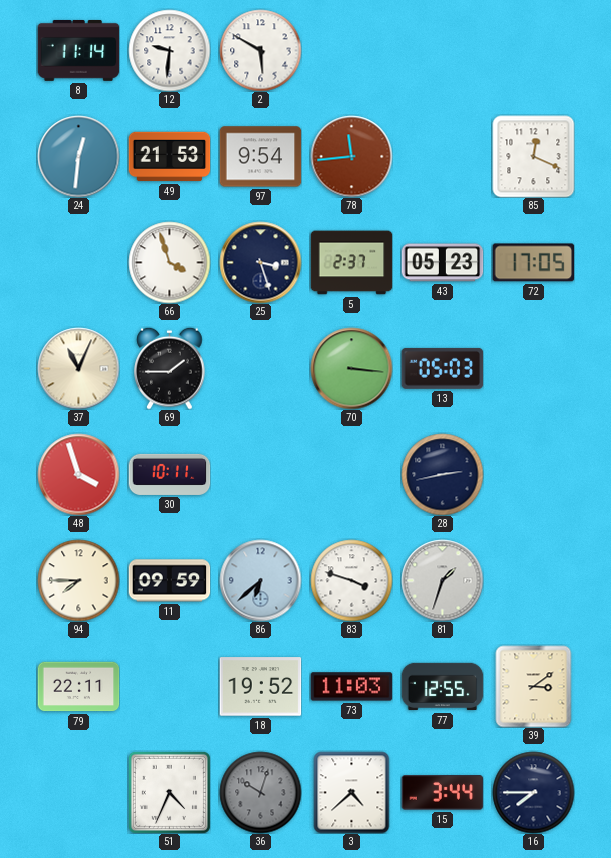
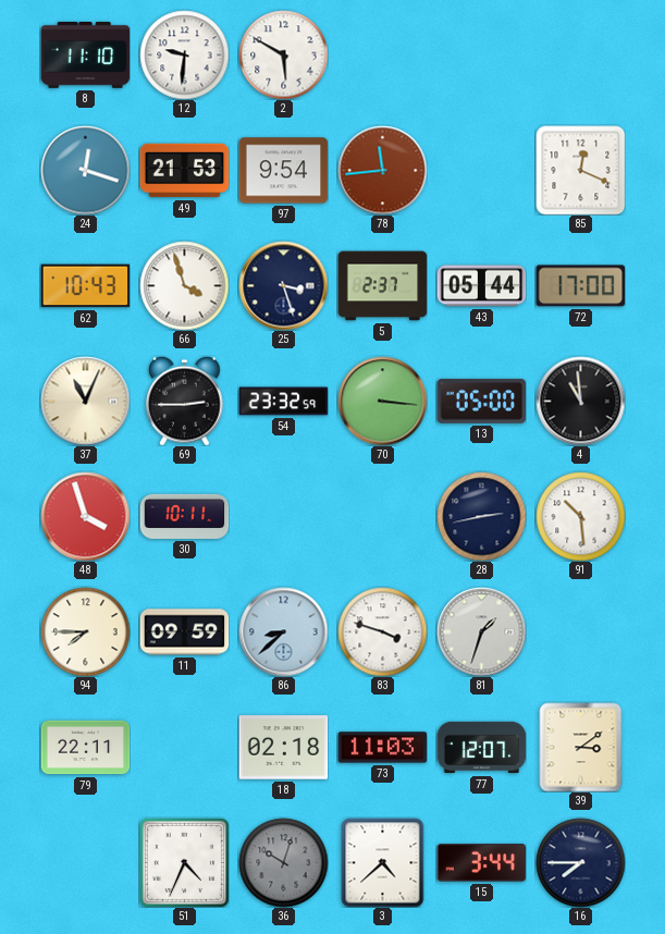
8: 11:14 -> 11:10 (85, 54)
24: 12:31 -> 12:18 (85, 170)
62: none -> 10:43 (85, 286)
43: 05:23 -> 05:44 (481, 286)
72: 17:05 -> 17:00 (580, 286)
69: 1:45 -> 2:45 (185, 401)
54: none -> 23:32 (283, 402)
13: 05:03 -> 05:00 (481, 401)
4: none -> 10:59 (580, 401)
91: none -> 10:29 (580, 516)
86: 6:38 -> 8:38 (283, 631)
18: 19:52 -> 02:18 (283, 748)
77: 12:55 -> 12:07 (481, 748)
